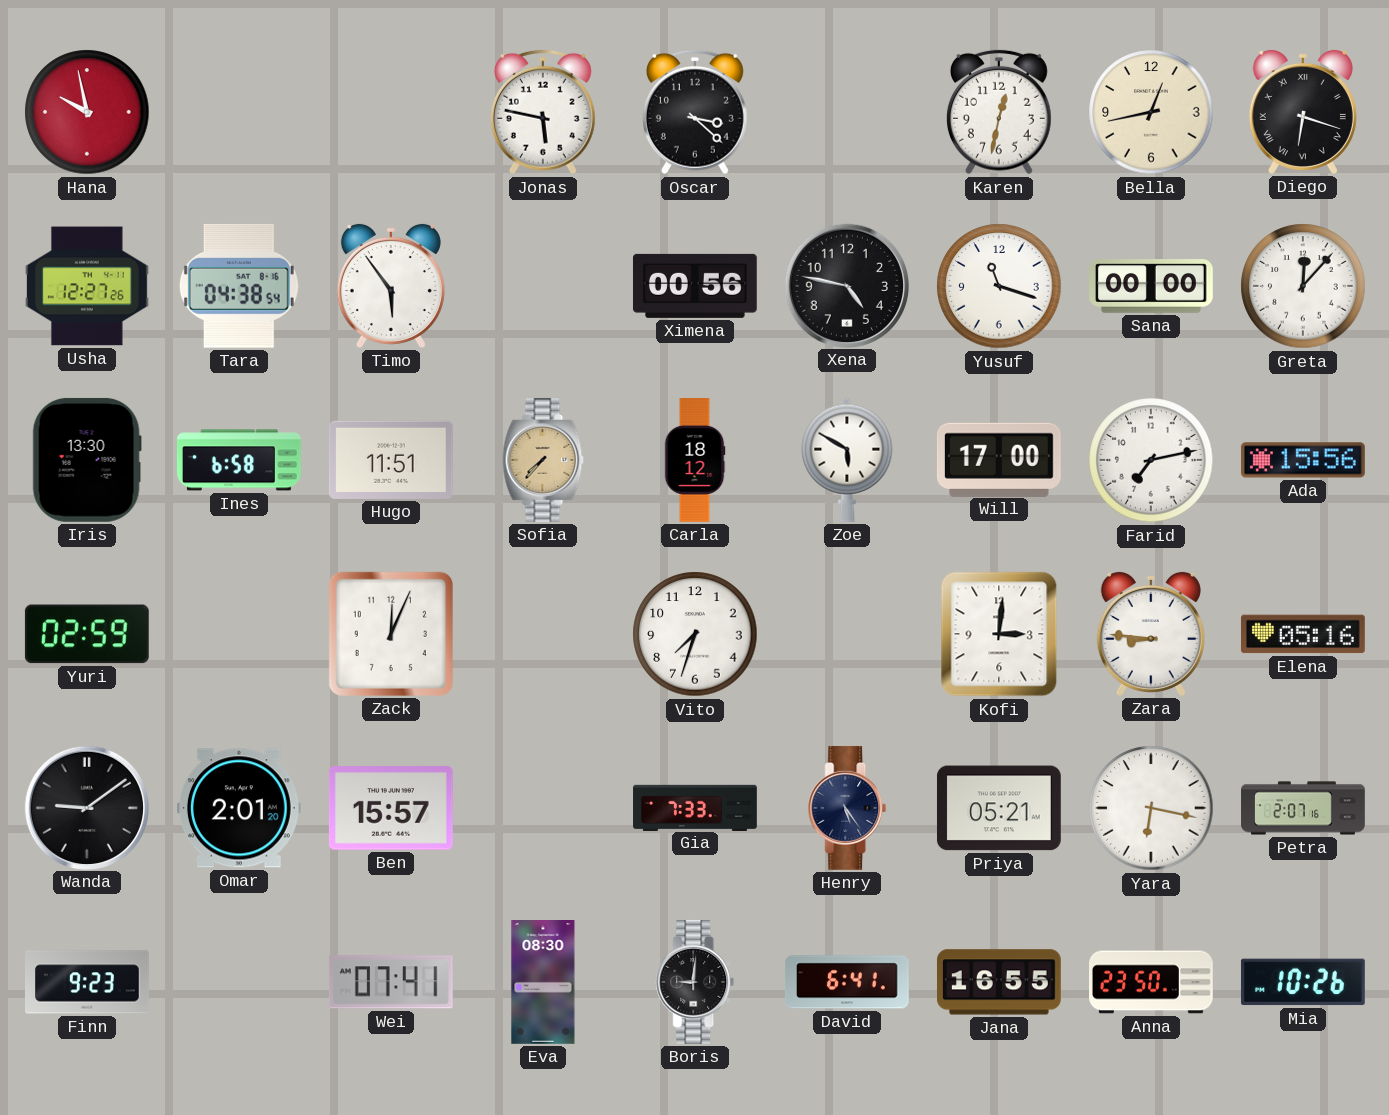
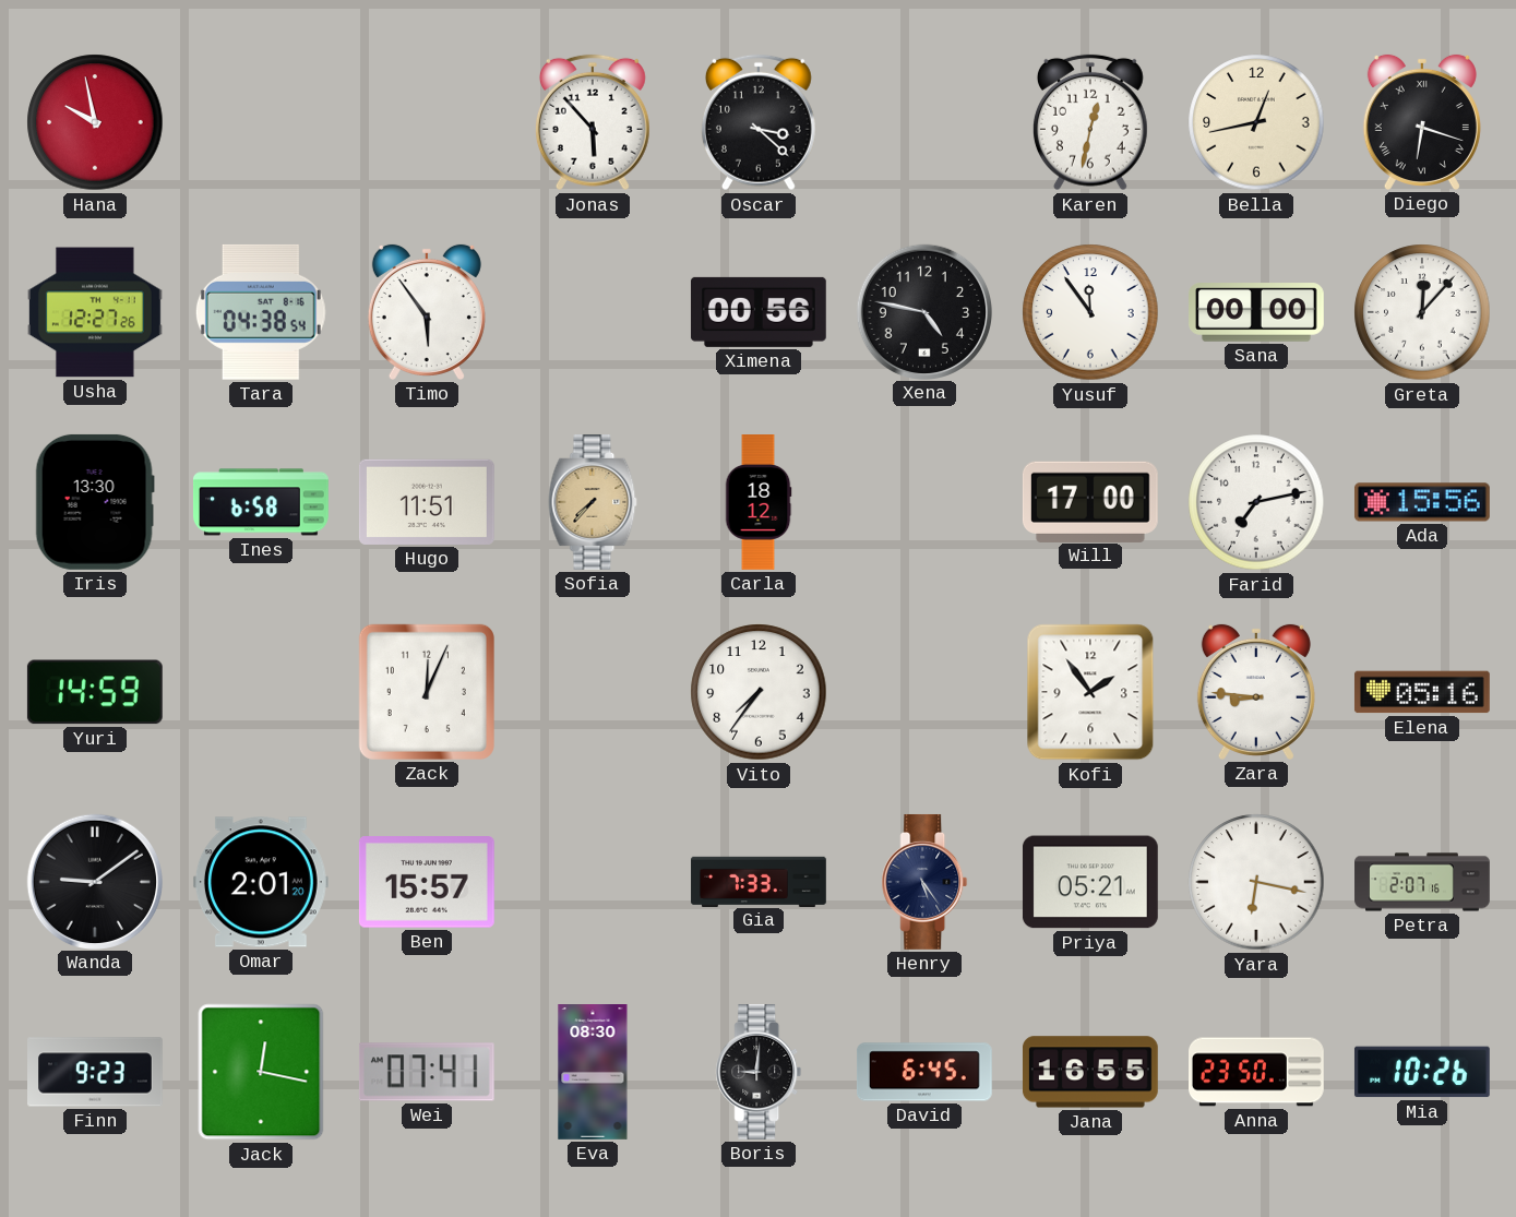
Jonas: 5:47 -> 5:53 (593, 122)
Yusuf: 11:18 -> 11:54 (1090, 312)
Zoe: 5:50 -> none (847, 460)
Yuri: 02:59 -> 14:59 (95, 692)
Vito: 7:33 -> 7:36 (759, 692)
Kofi: 3:01 -> 1:54 (1090, 692)
Jack: none -> 12:17 (261, 1072)
David: 6:41 -> 6:45 (924, 1072)
